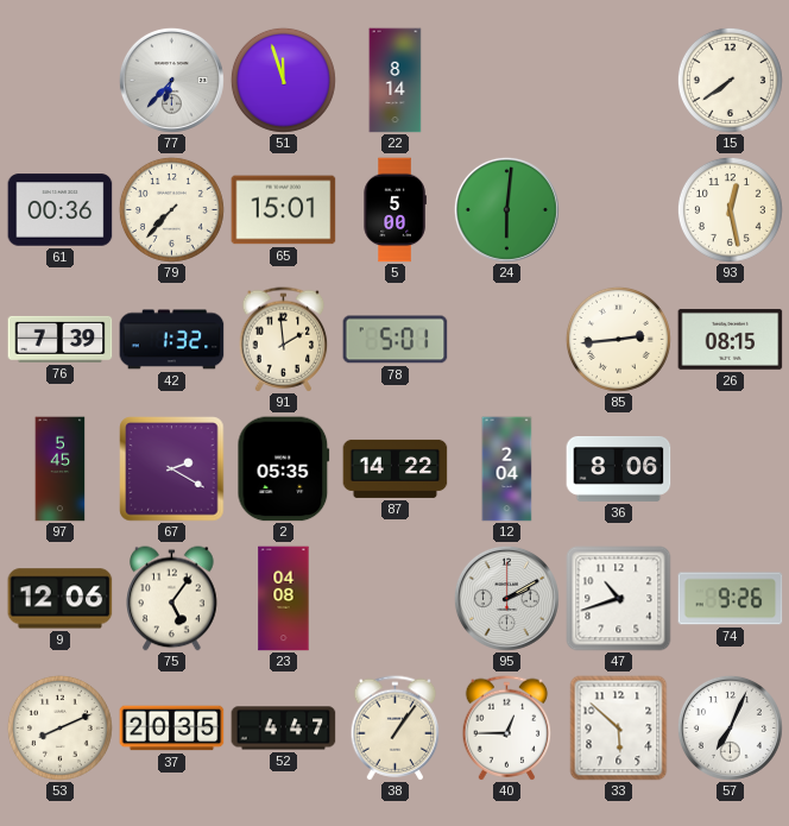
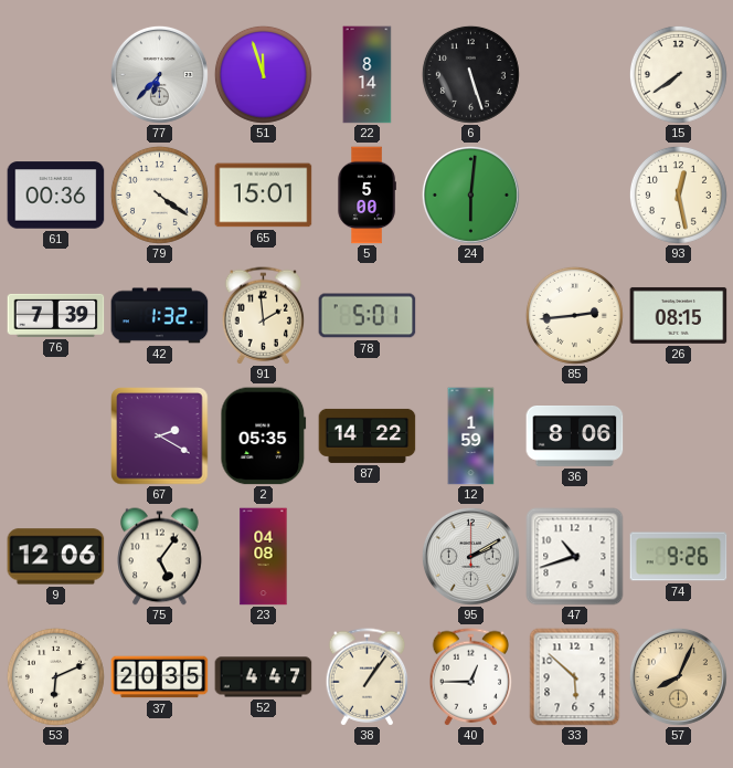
6: none -> 5:27 (470, 74)
79: 7:37 -> 4:21 (159, 194)
97: 5:45 -> none (61, 469)
12: 2:04 -> 1:59 (471, 436)
53: 8:11 -> 6:11 (55, 676)
57: 7:04 -> 8:04 (678, 676)
57 dial: white -> champagne (678, 676)
